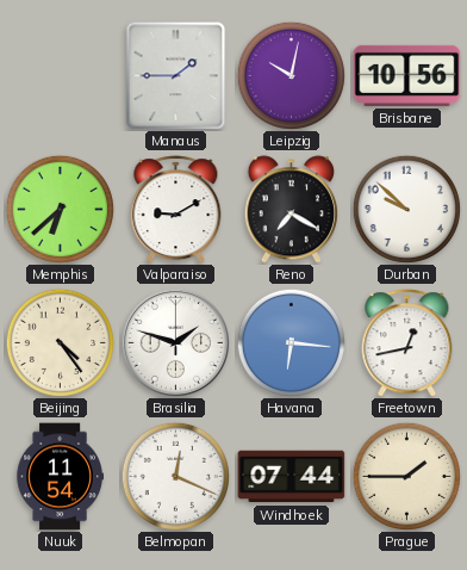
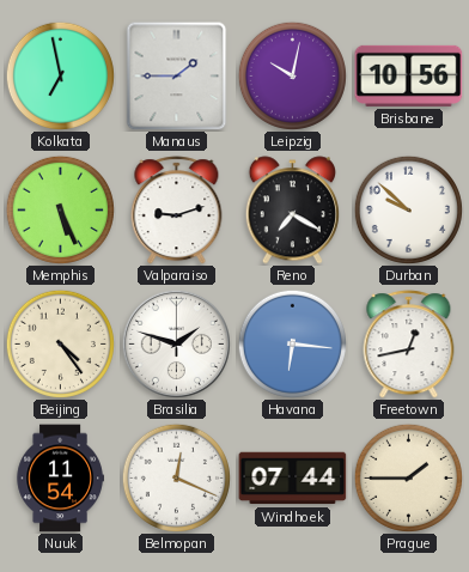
Kolkata: none -> 6:58 (60, 75)
Memphis: 6:38 -> 5:26 (60, 209)
Valparaiso: 9:10 -> 9:12 (177, 211)
